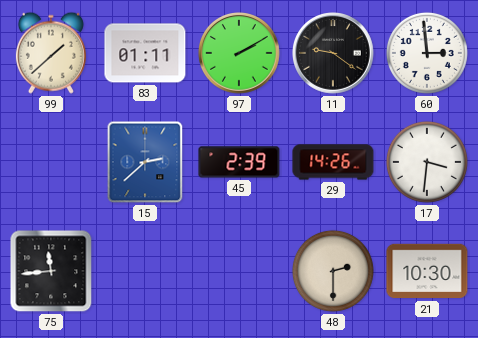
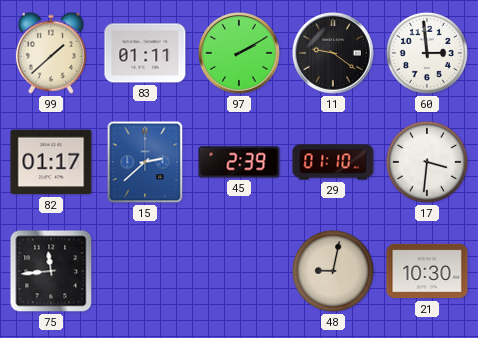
82: none -> 01:17 (51, 162)
29: 14:26 -> 01:10 (333, 162)
48: 2:30 -> 9:02 (333, 271)
